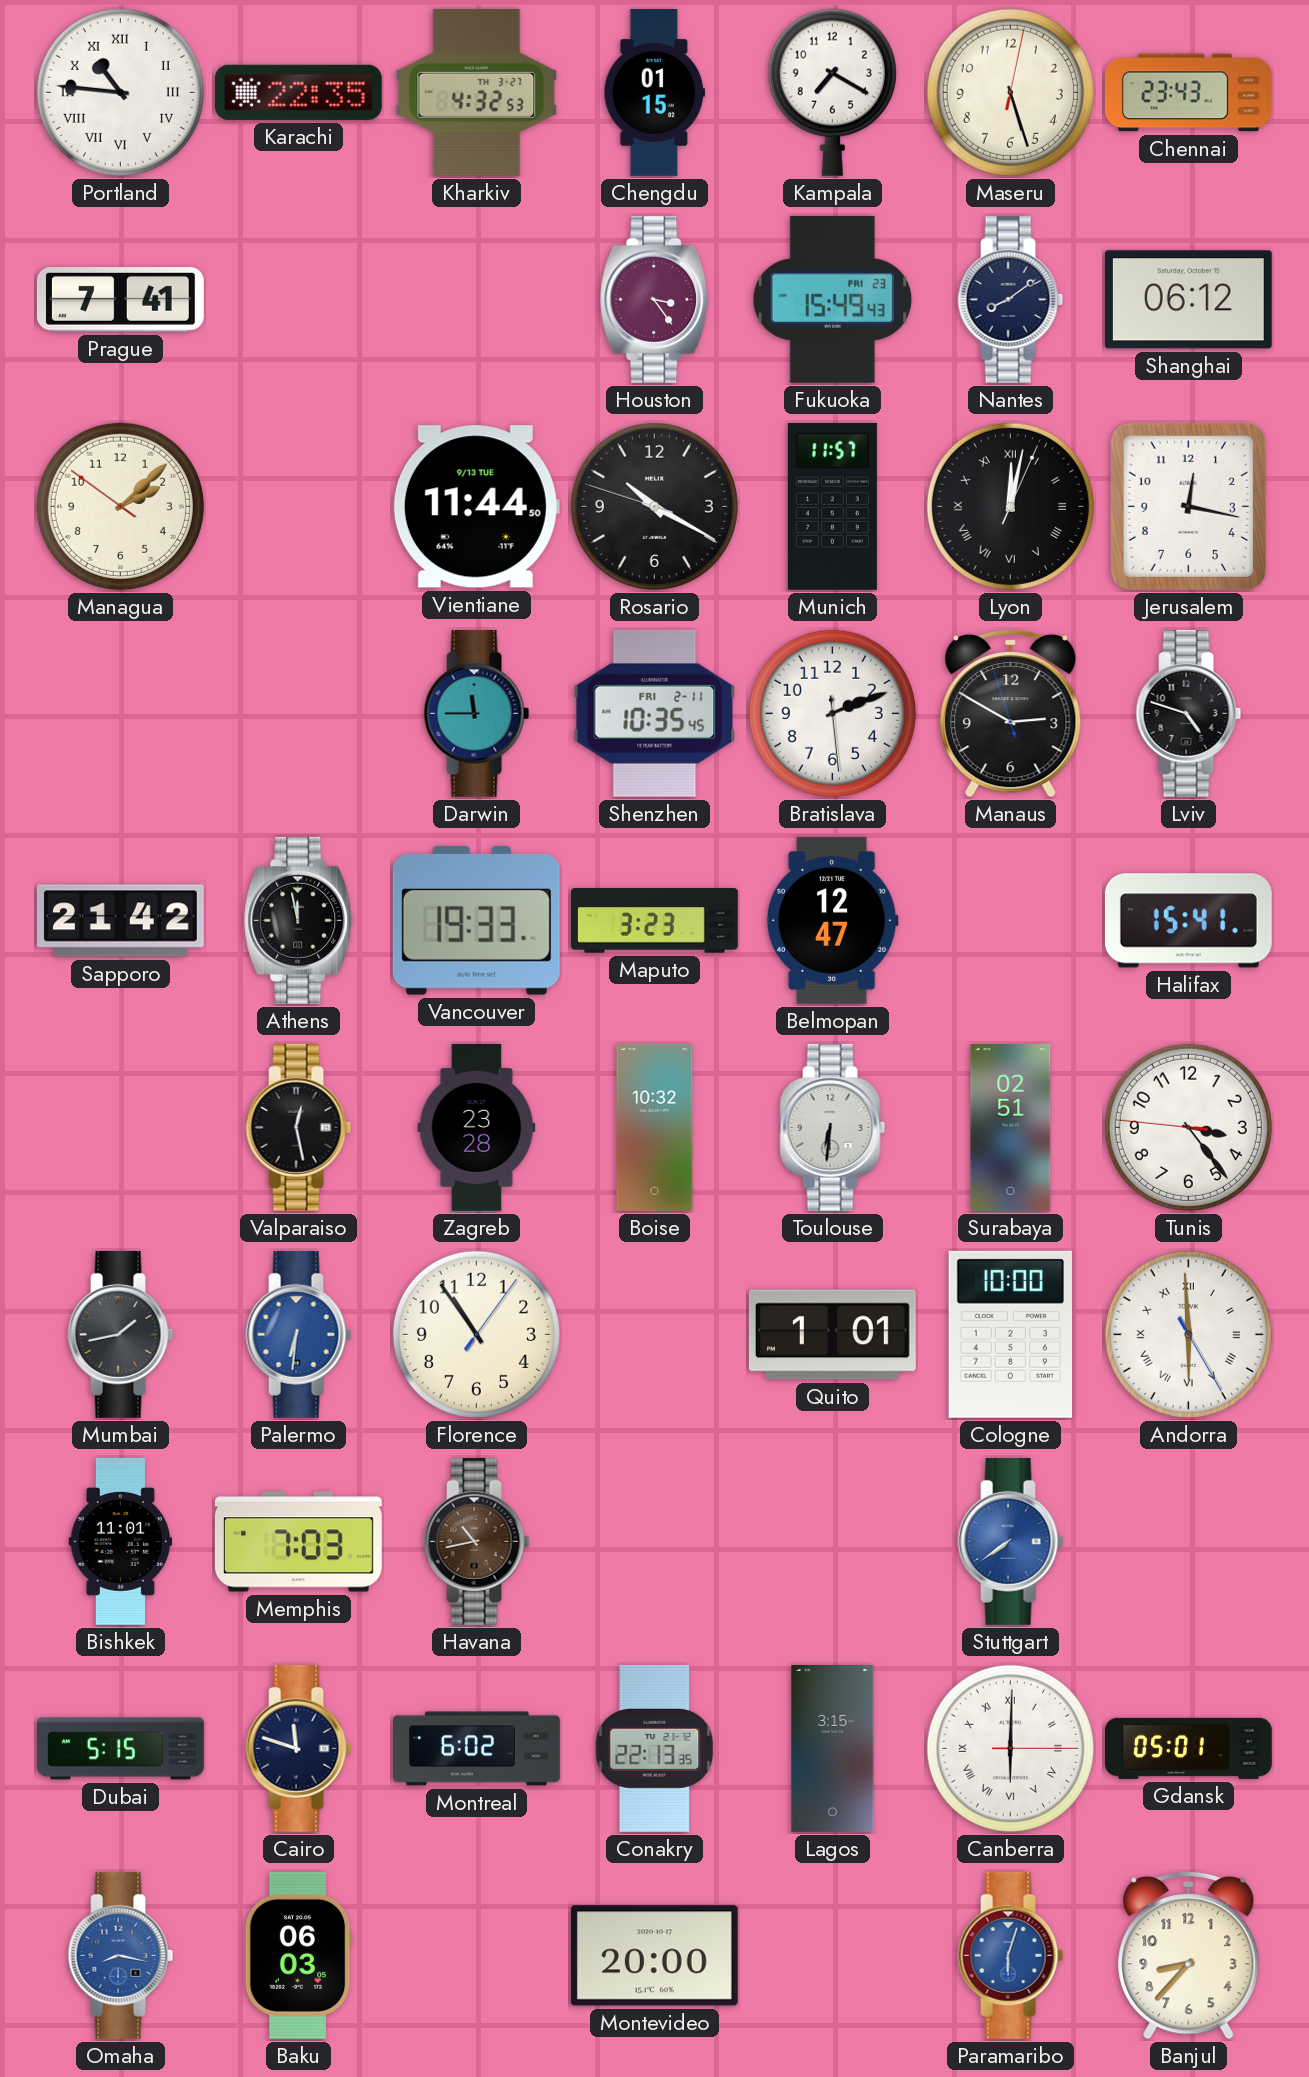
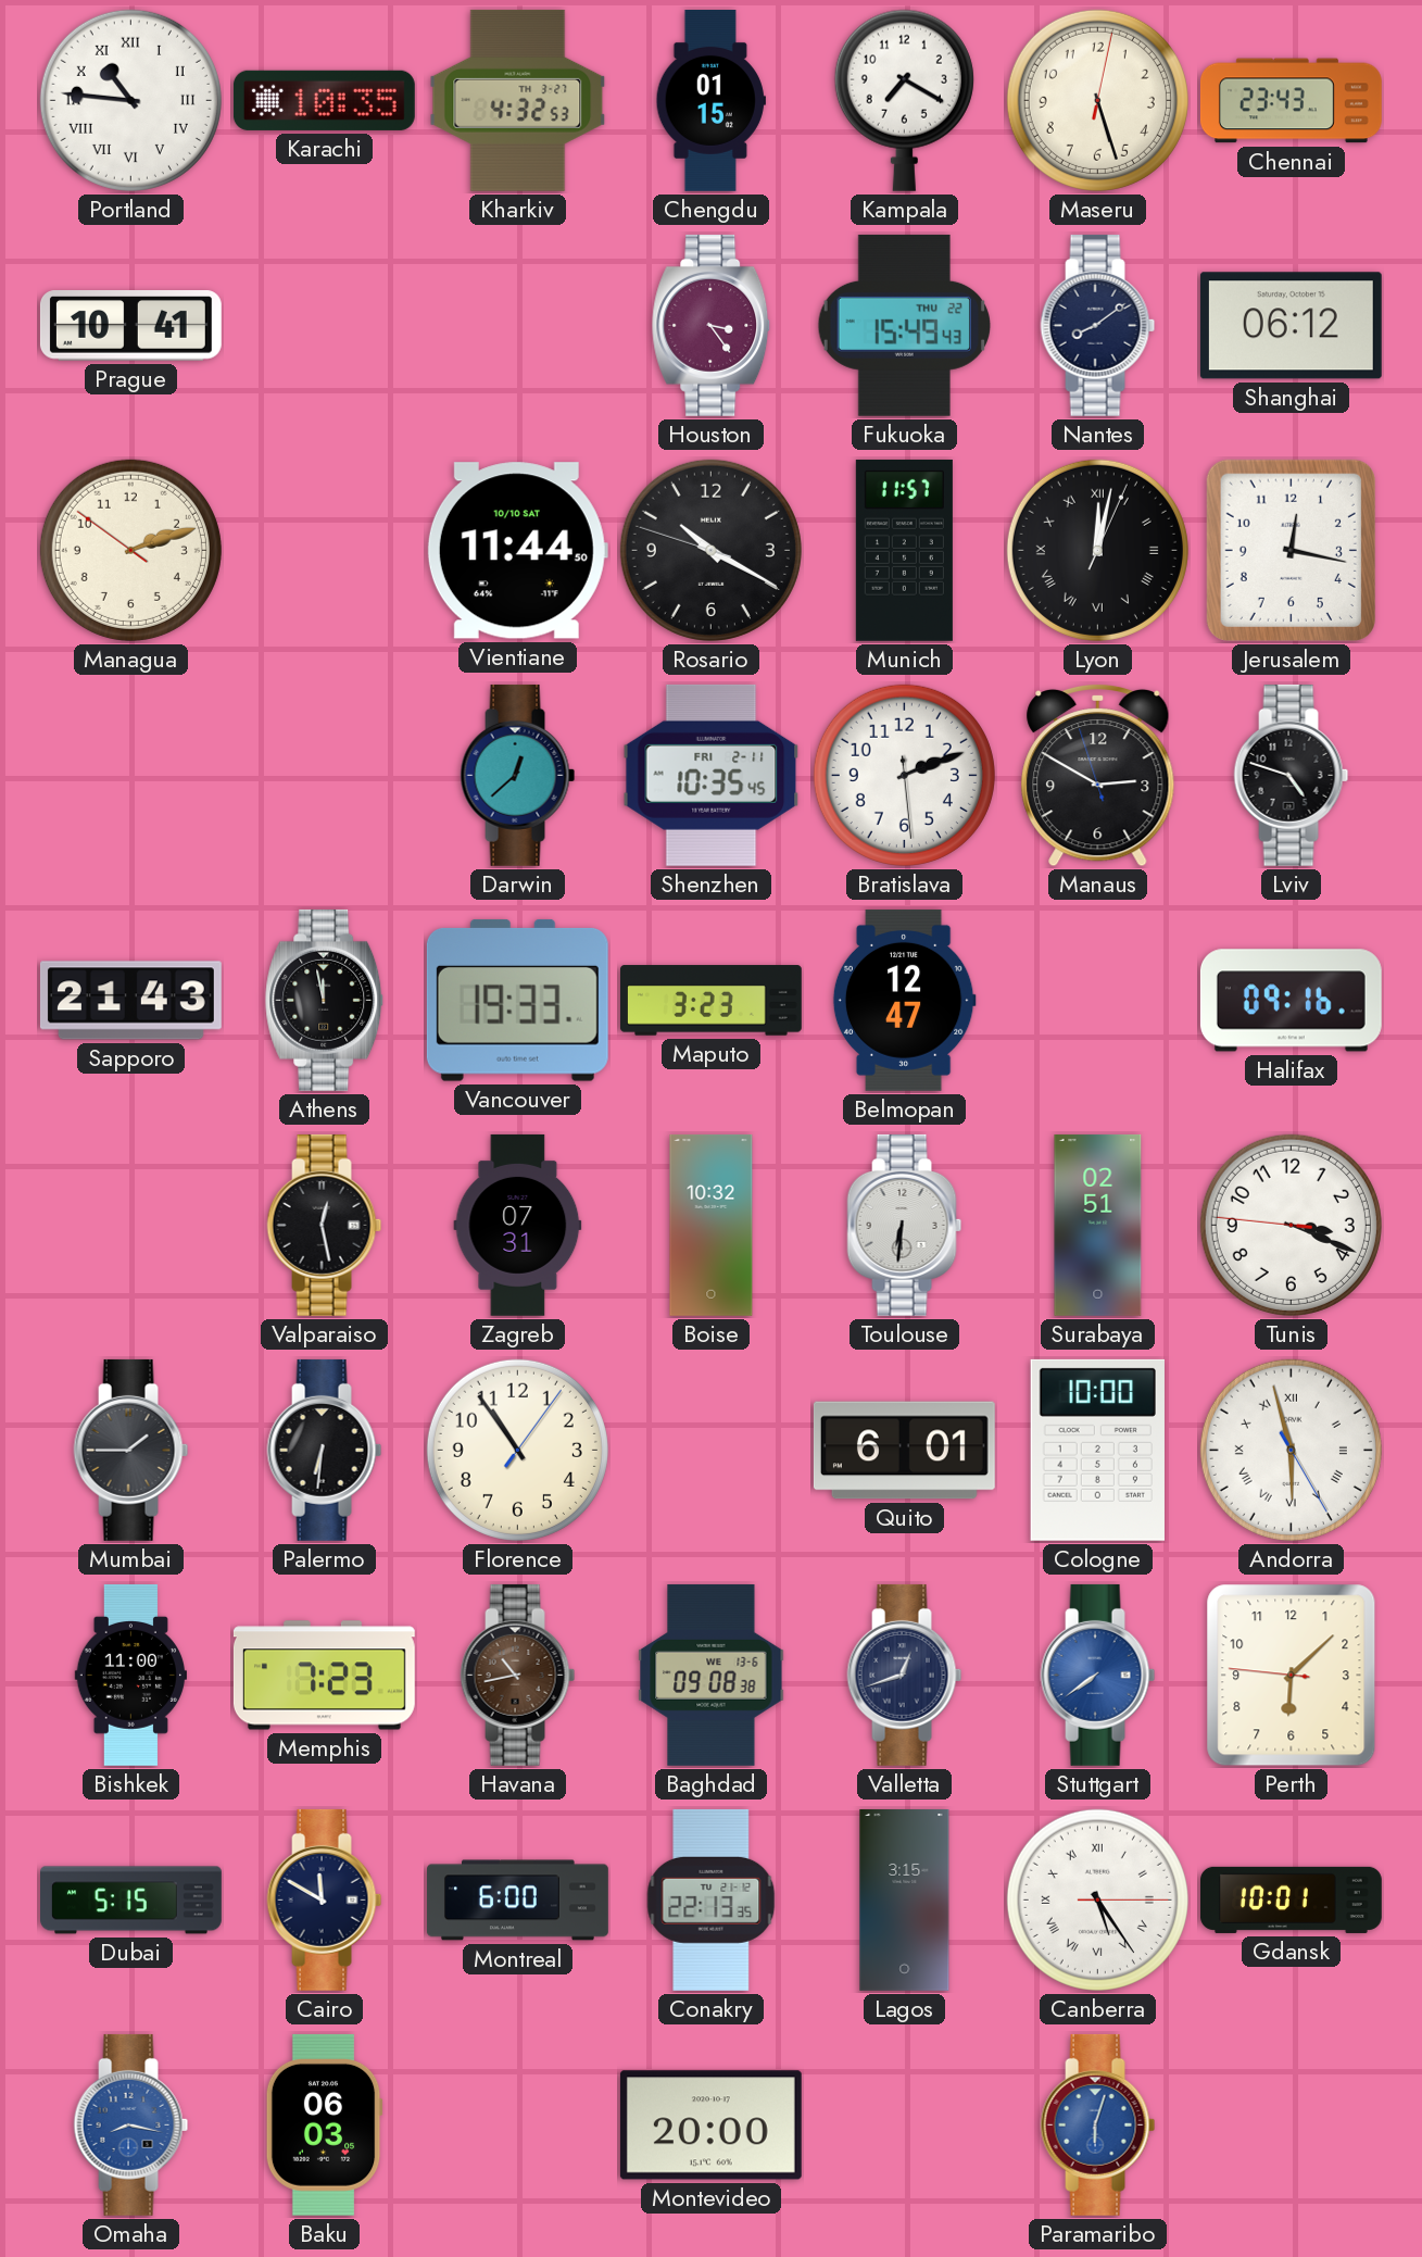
Karachi: 22:35 -> 10:35 (324, 100)
Prague: 7:41 -> 10:41 (130, 326)
Fukuoka date: FRI 23 -> THU 22 (904, 325)
Managua: 2:07 -> 2:11 (130, 550)
Vientiane date: 9/13 TUE -> 10/10 SAT (517, 551)
Darwin: 11:45 -> 12:38 (518, 775)
Sapporo: 21:42 -> 21:43 (130, 1001)
Halifax: 15:41 -> 09:16 (1291, 1001)
Zagreb: 23:28 -> 07:31 (518, 1225)
Tunis: 3:23 -> 3:18 (1291, 1225)
Mumbai: 1:43 -> 1:45 (131, 1450)
Palermo dial: blue -> black (325, 1450)
Quito: 1:01 -> 6:01 (904, 1451)
Andorra: 5:59 -> 5:57 (1291, 1450)
Bishkek: 11:01 -> 11:00 (130, 1675)
Memphis: 7:03 -> 7:23 (324, 1676)
Baghdad: none -> 09:08 (712, 1675)
Valletta: none -> 12:42 (905, 1675)
Perth: none -> 6:07 (1292, 1676)
Cairo: 11:48 -> 11:50 (325, 1899)
Montreal: 6:02 -> 6:00 (518, 1901)
Canberra: 6:00 -> 5:24 (1097, 1899)
Gdansk: 05:01 -> 10:01 (1292, 1899)
Banjul: 8:37 -> none (1189, 1955)
